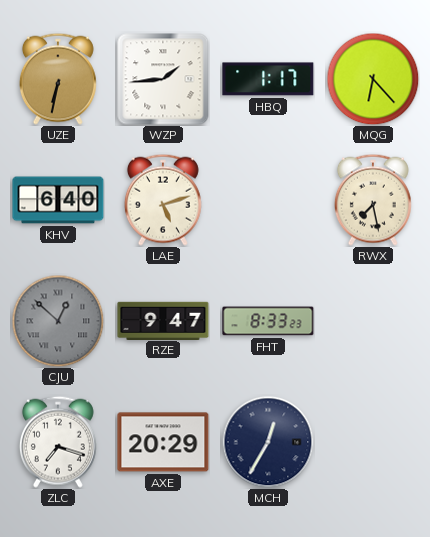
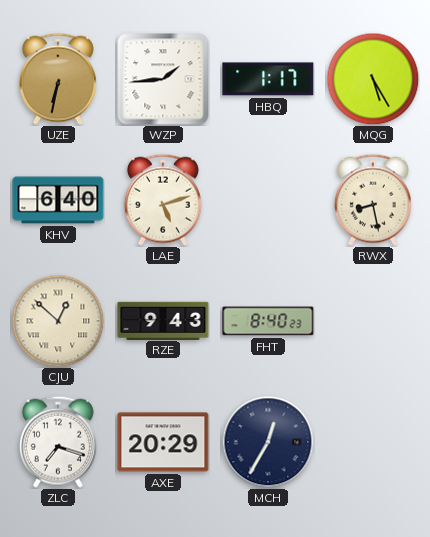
MQG: 6:23 -> 5:25 (373, 79)
RWX: 7:28 -> 8:28 (373, 200)
CJU dial: grey -> cream (58, 321)
RZE: 9:47 -> 9:43 (163, 320)
FHT: 8:33 -> 8:40 (268, 321)
